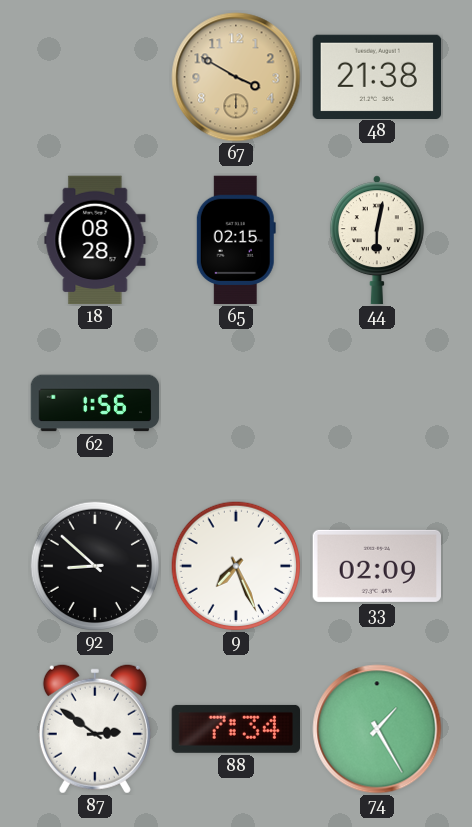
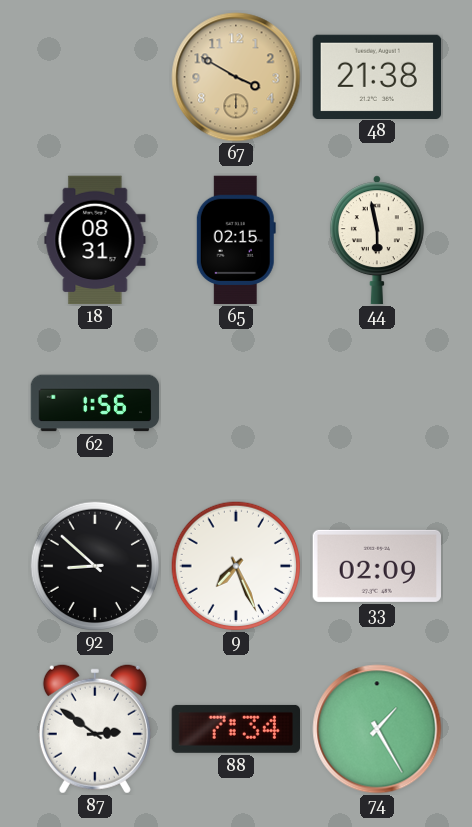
18: 08:28 -> 08:31 (95, 240)
44: 6:02 -> 5:58 (377, 240)
